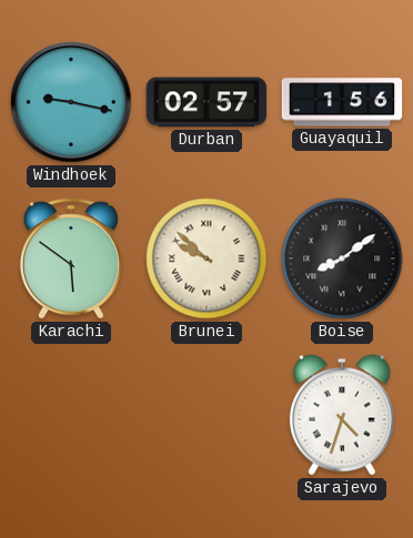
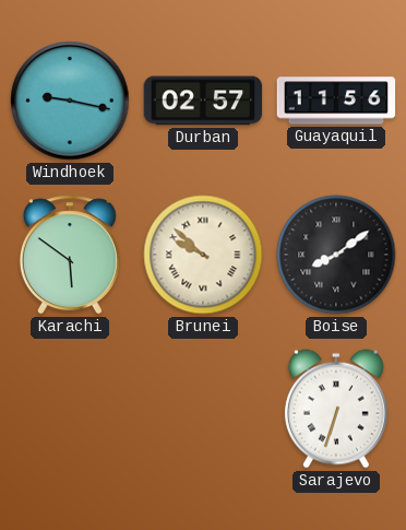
Guayaquil: 1:56 -> 11:56 (336, 101)
Sarajevo: 4:33 -> 6:33 (336, 409)
